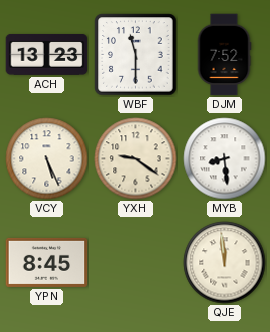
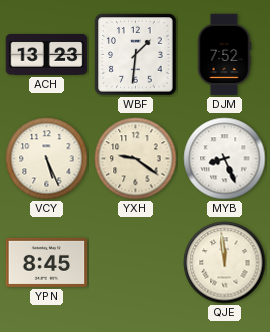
WBF: 11:30 -> 1:31 (136, 55)
MYB: 8:29 -> 8:26 (225, 159)
